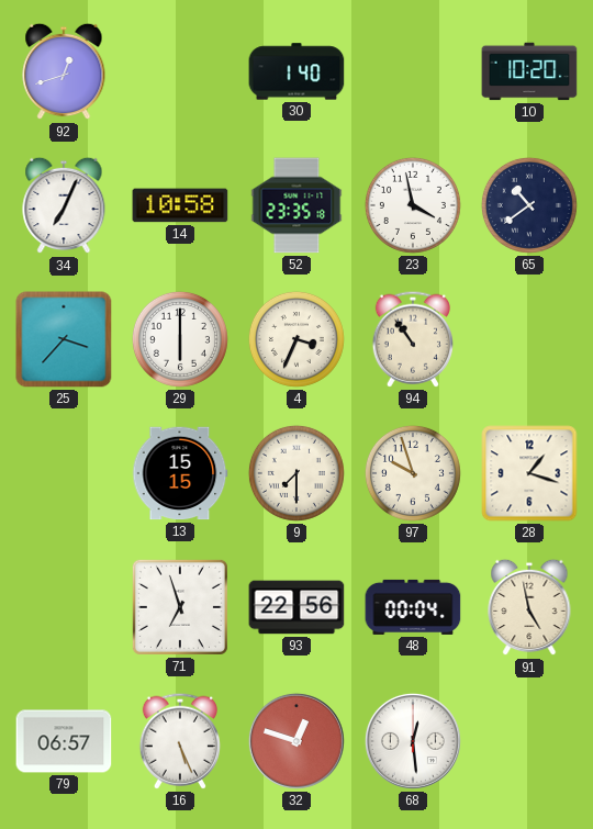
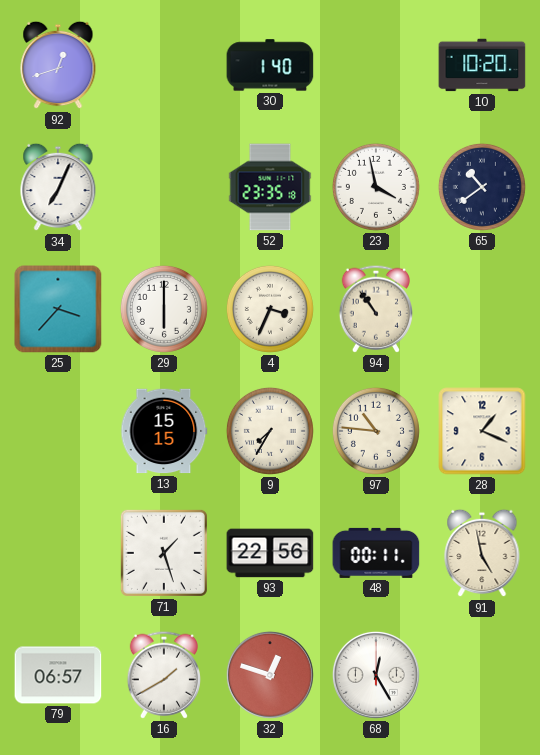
14: 10:58 -> none (180, 205)
9: 7:30 -> 7:35 (270, 431)
97: 9:57 -> 10:46 (376, 431)
28: 1:18 -> 1:19 (482, 431)
71: 6:57 -> 1:27 (164, 553)
48: 00:04 -> 00:11 (376, 553)
16: 5:26 -> 1:40 (164, 675)
68: 12:29 -> 12:25 (376, 675)
